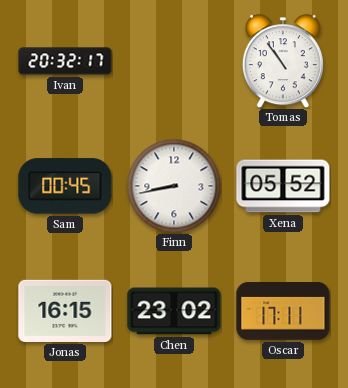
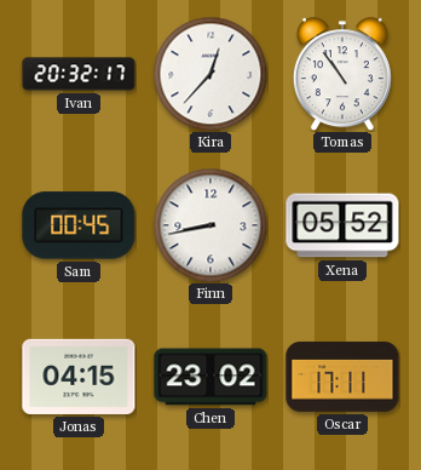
Kira: none -> 12:37 (211, 74)
Jonas: 16:15 -> 04:15 (79, 377)
